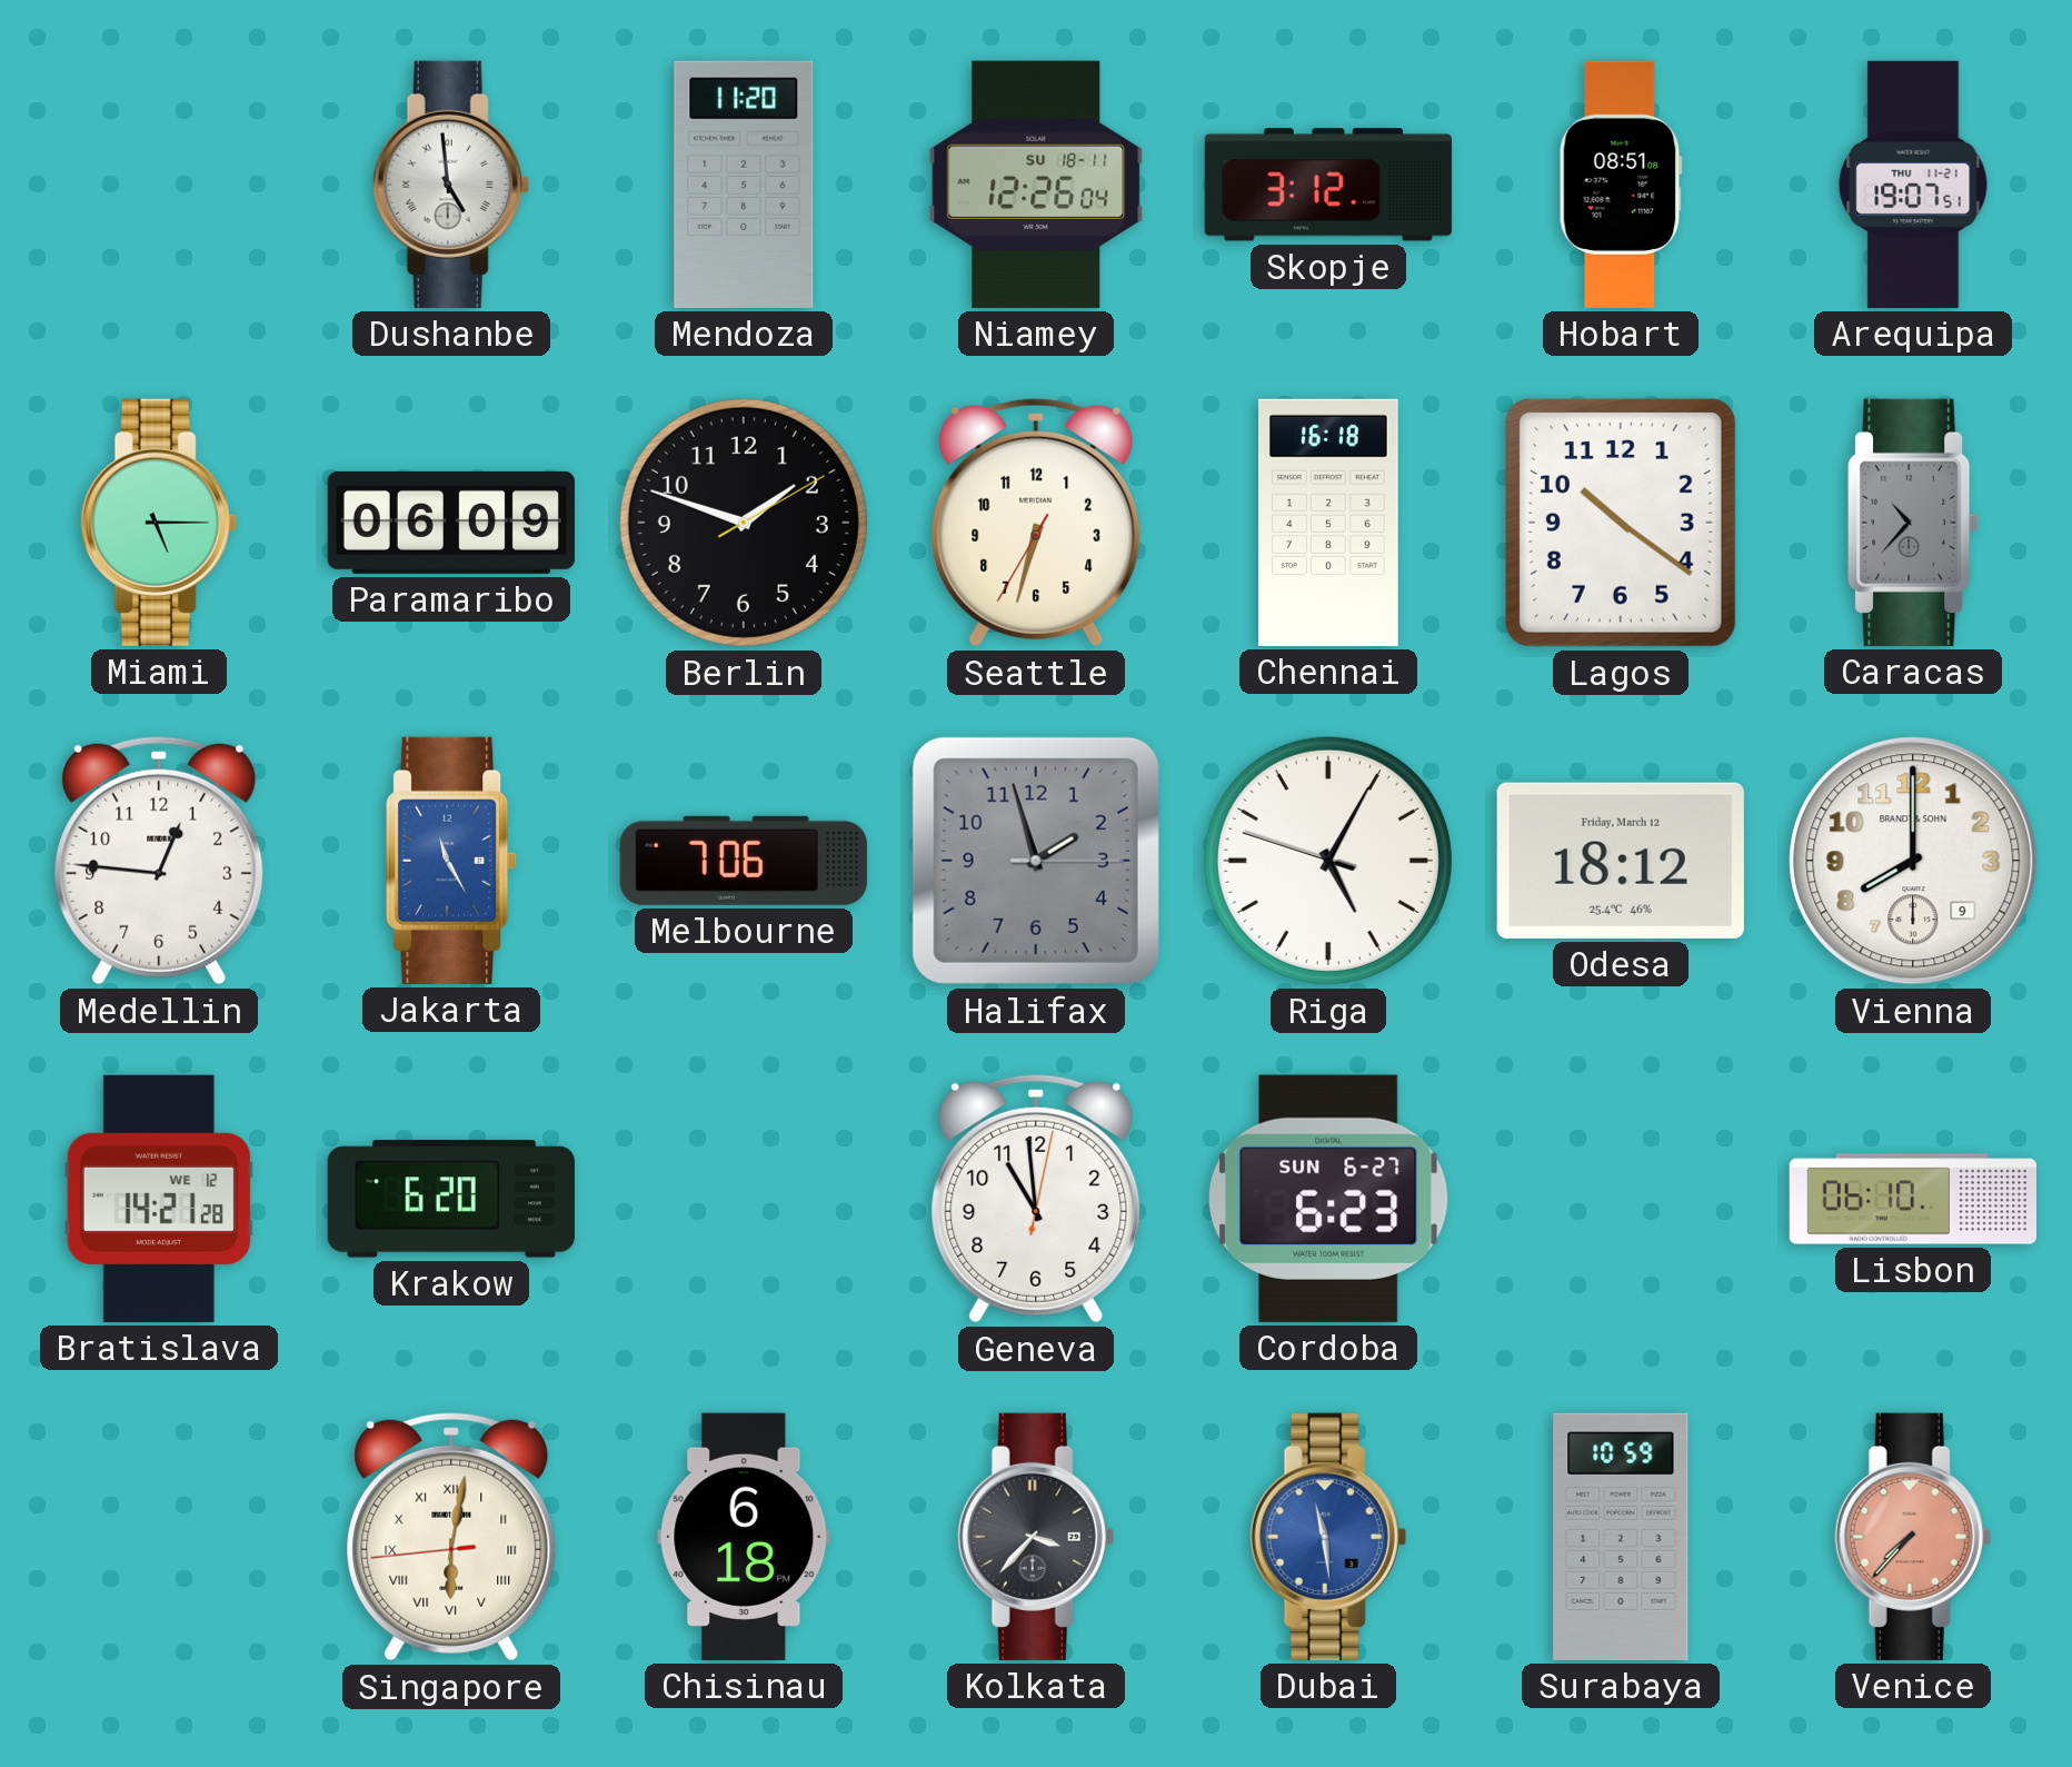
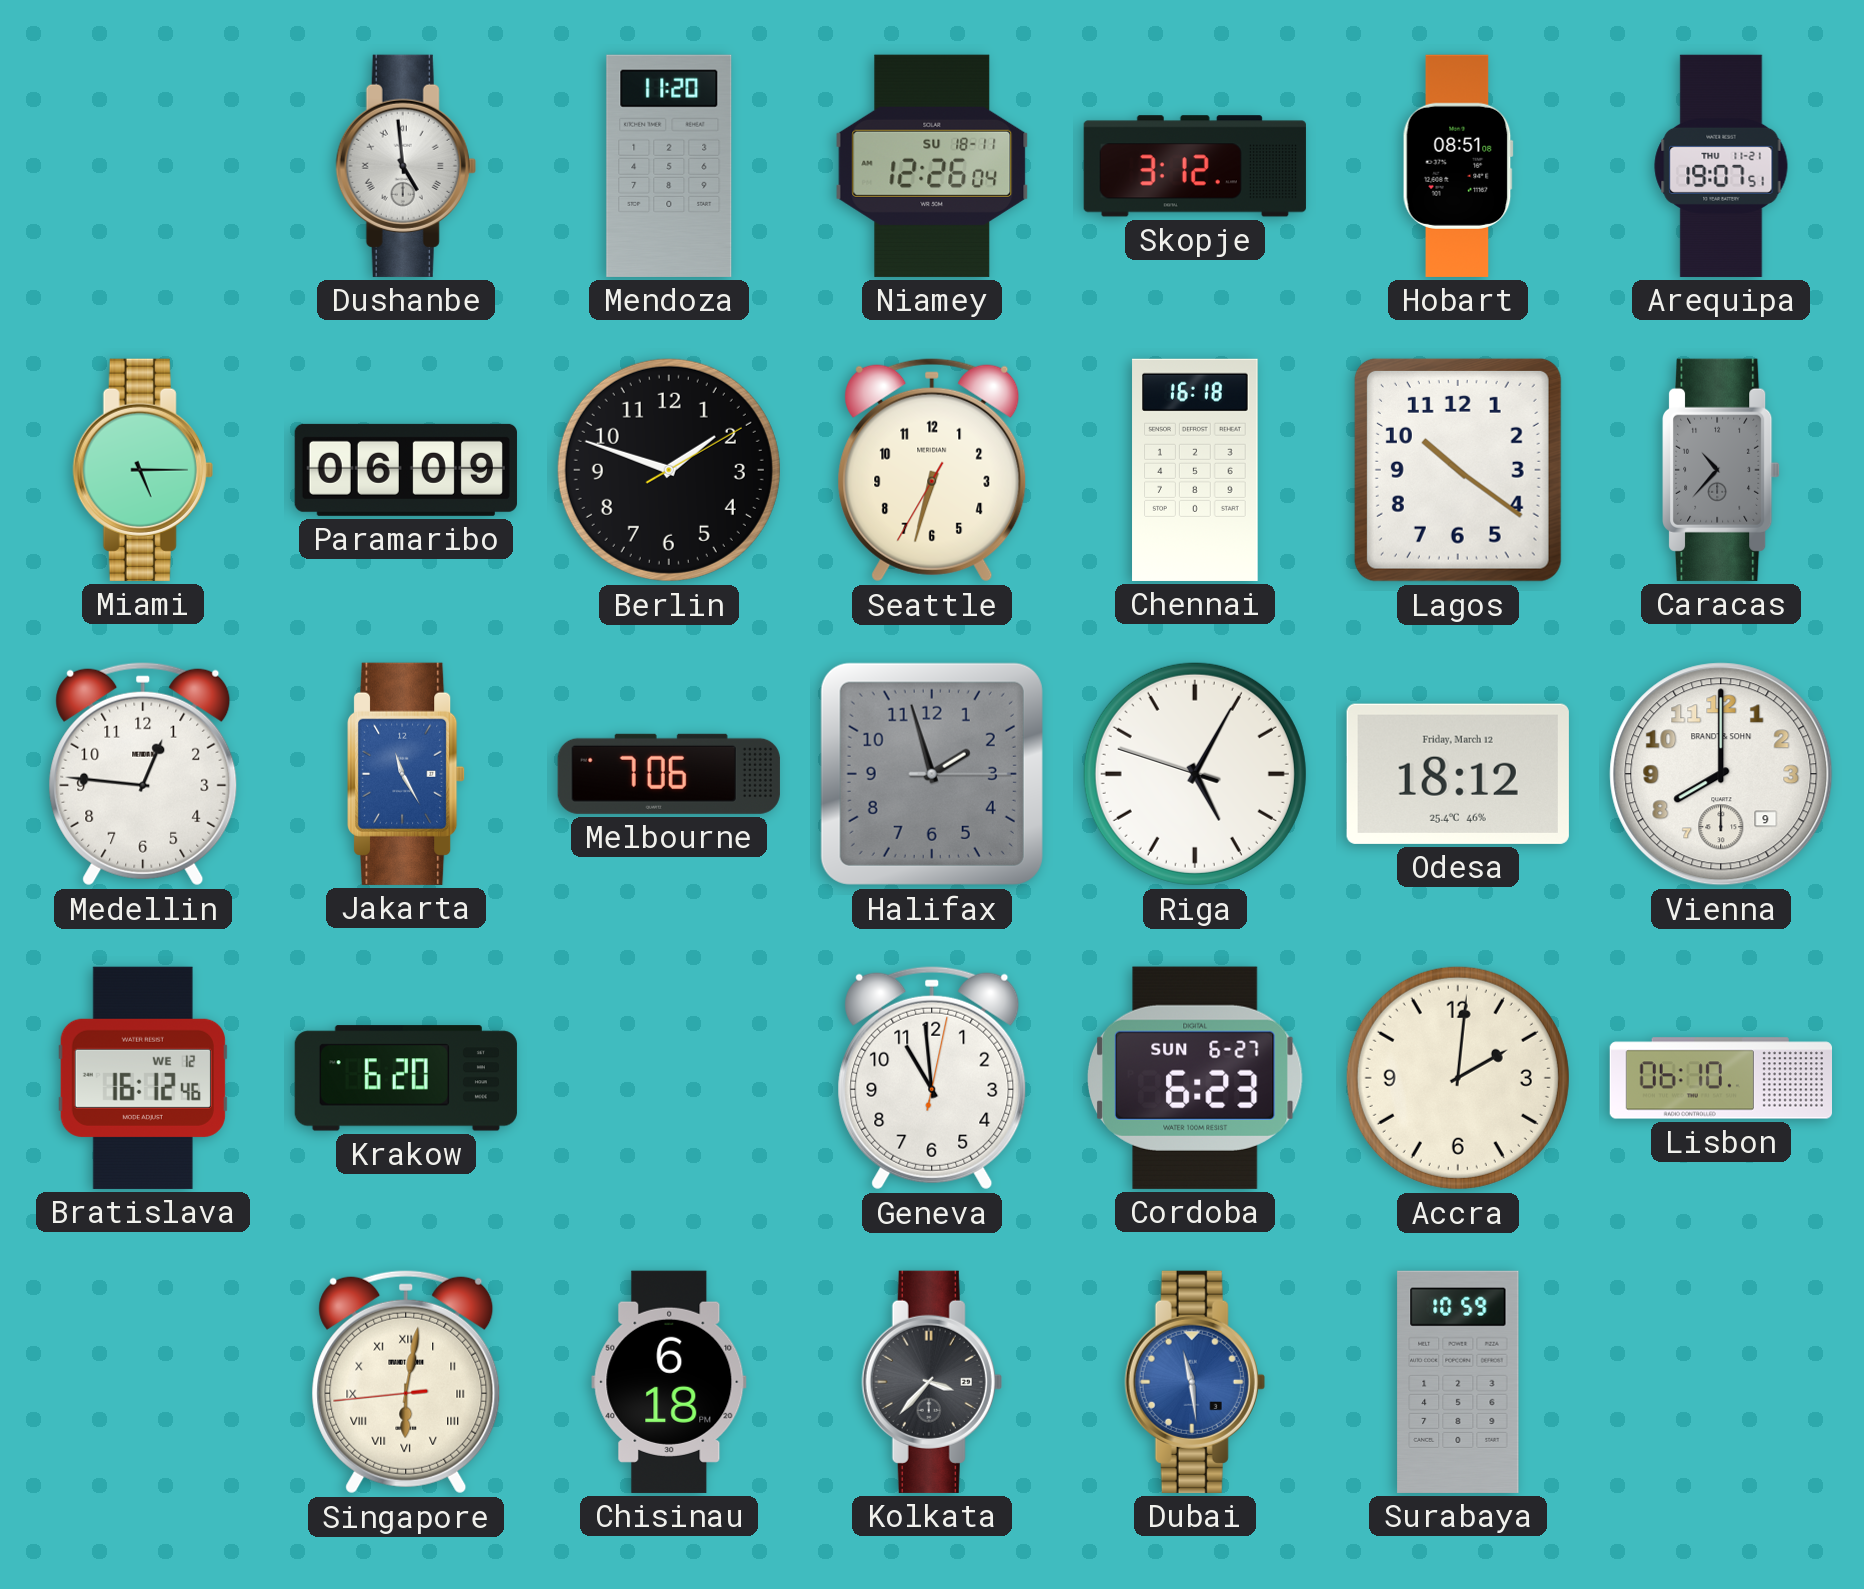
Bratislava: 14:21 -> 16:12 (143, 1078)
Accra: none -> 2:01 (1458, 1078)
Venice: 7:37 -> none (1913, 1537)
